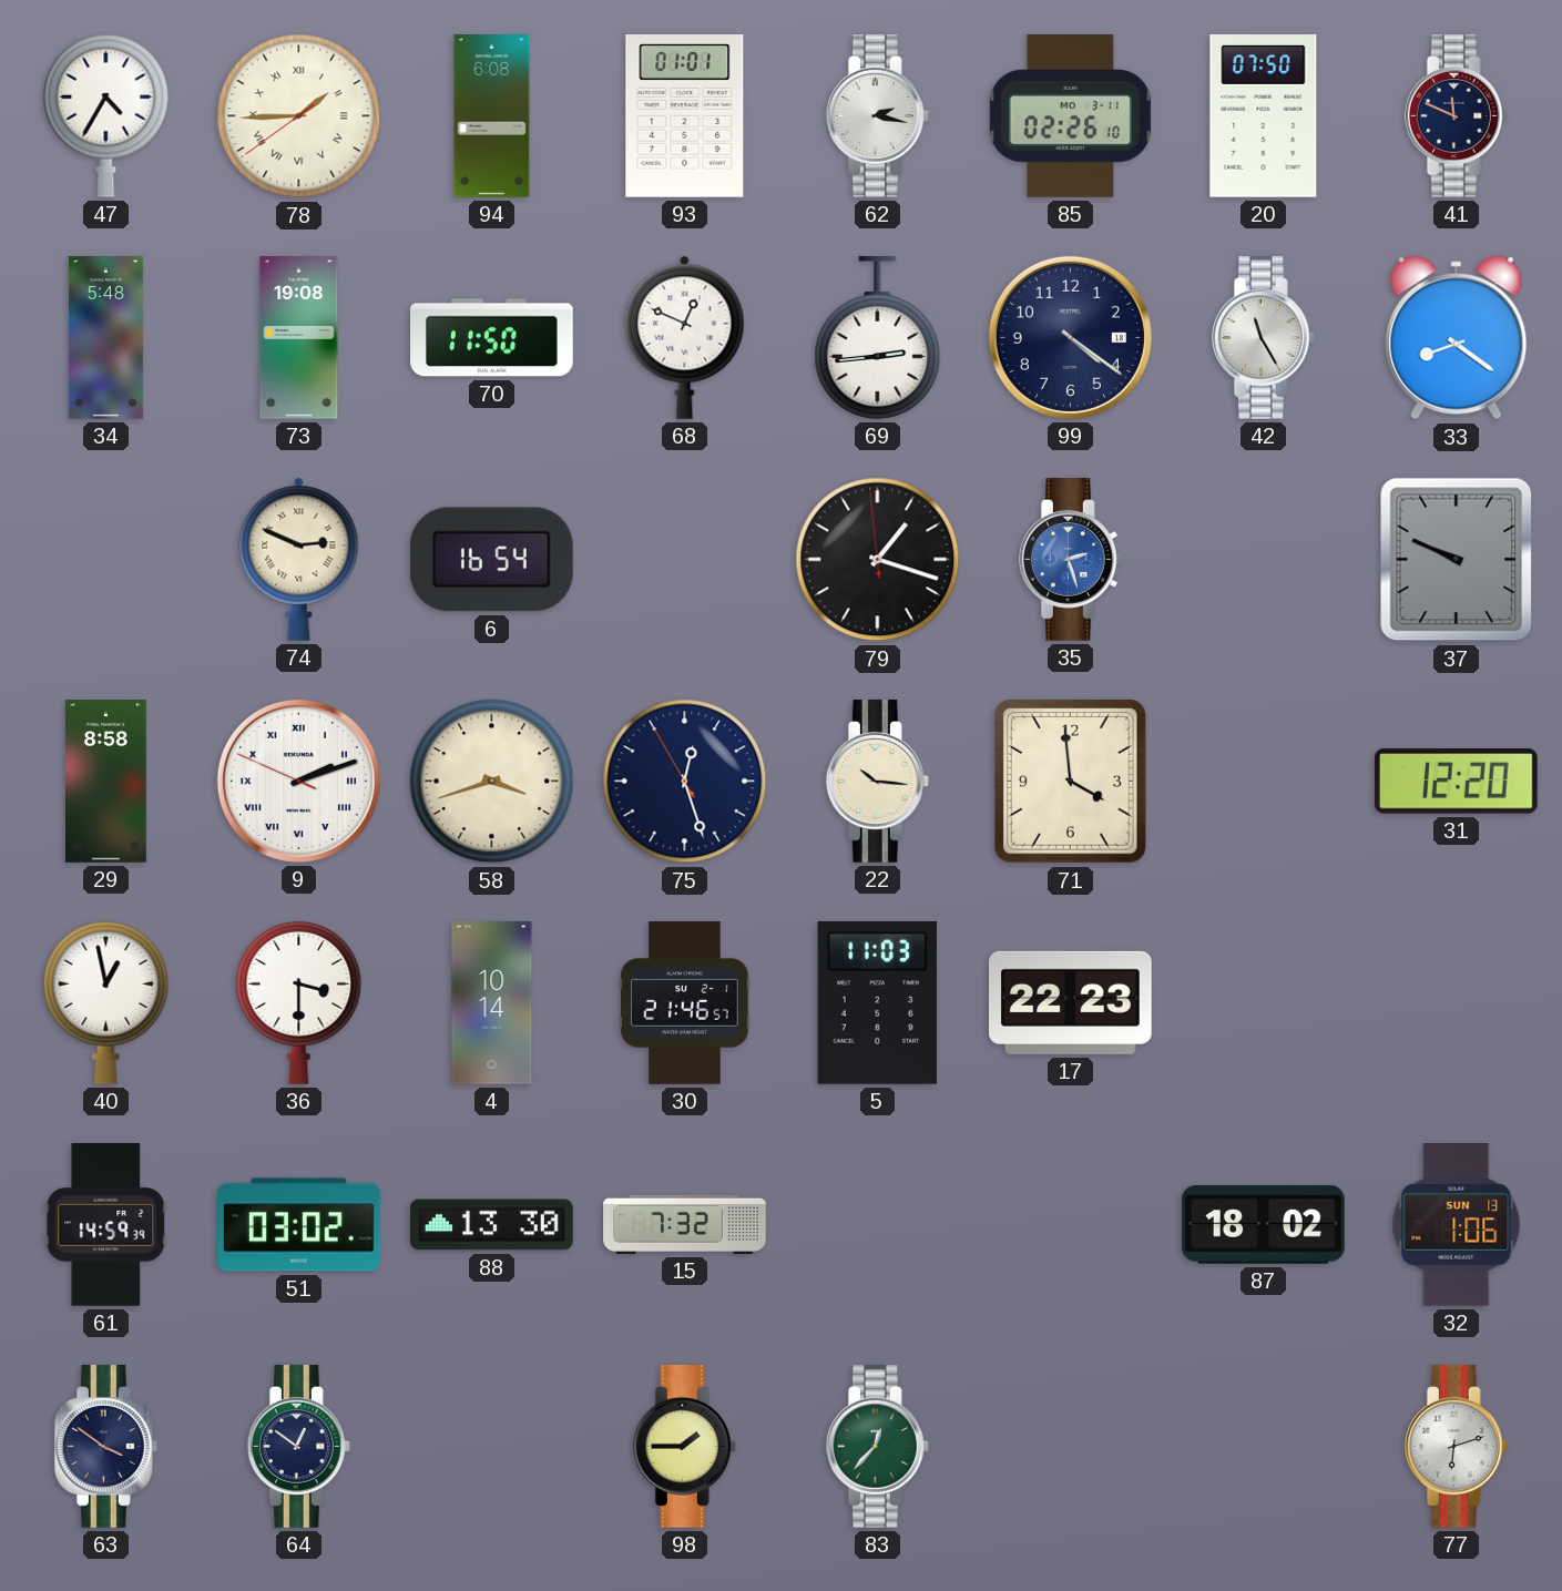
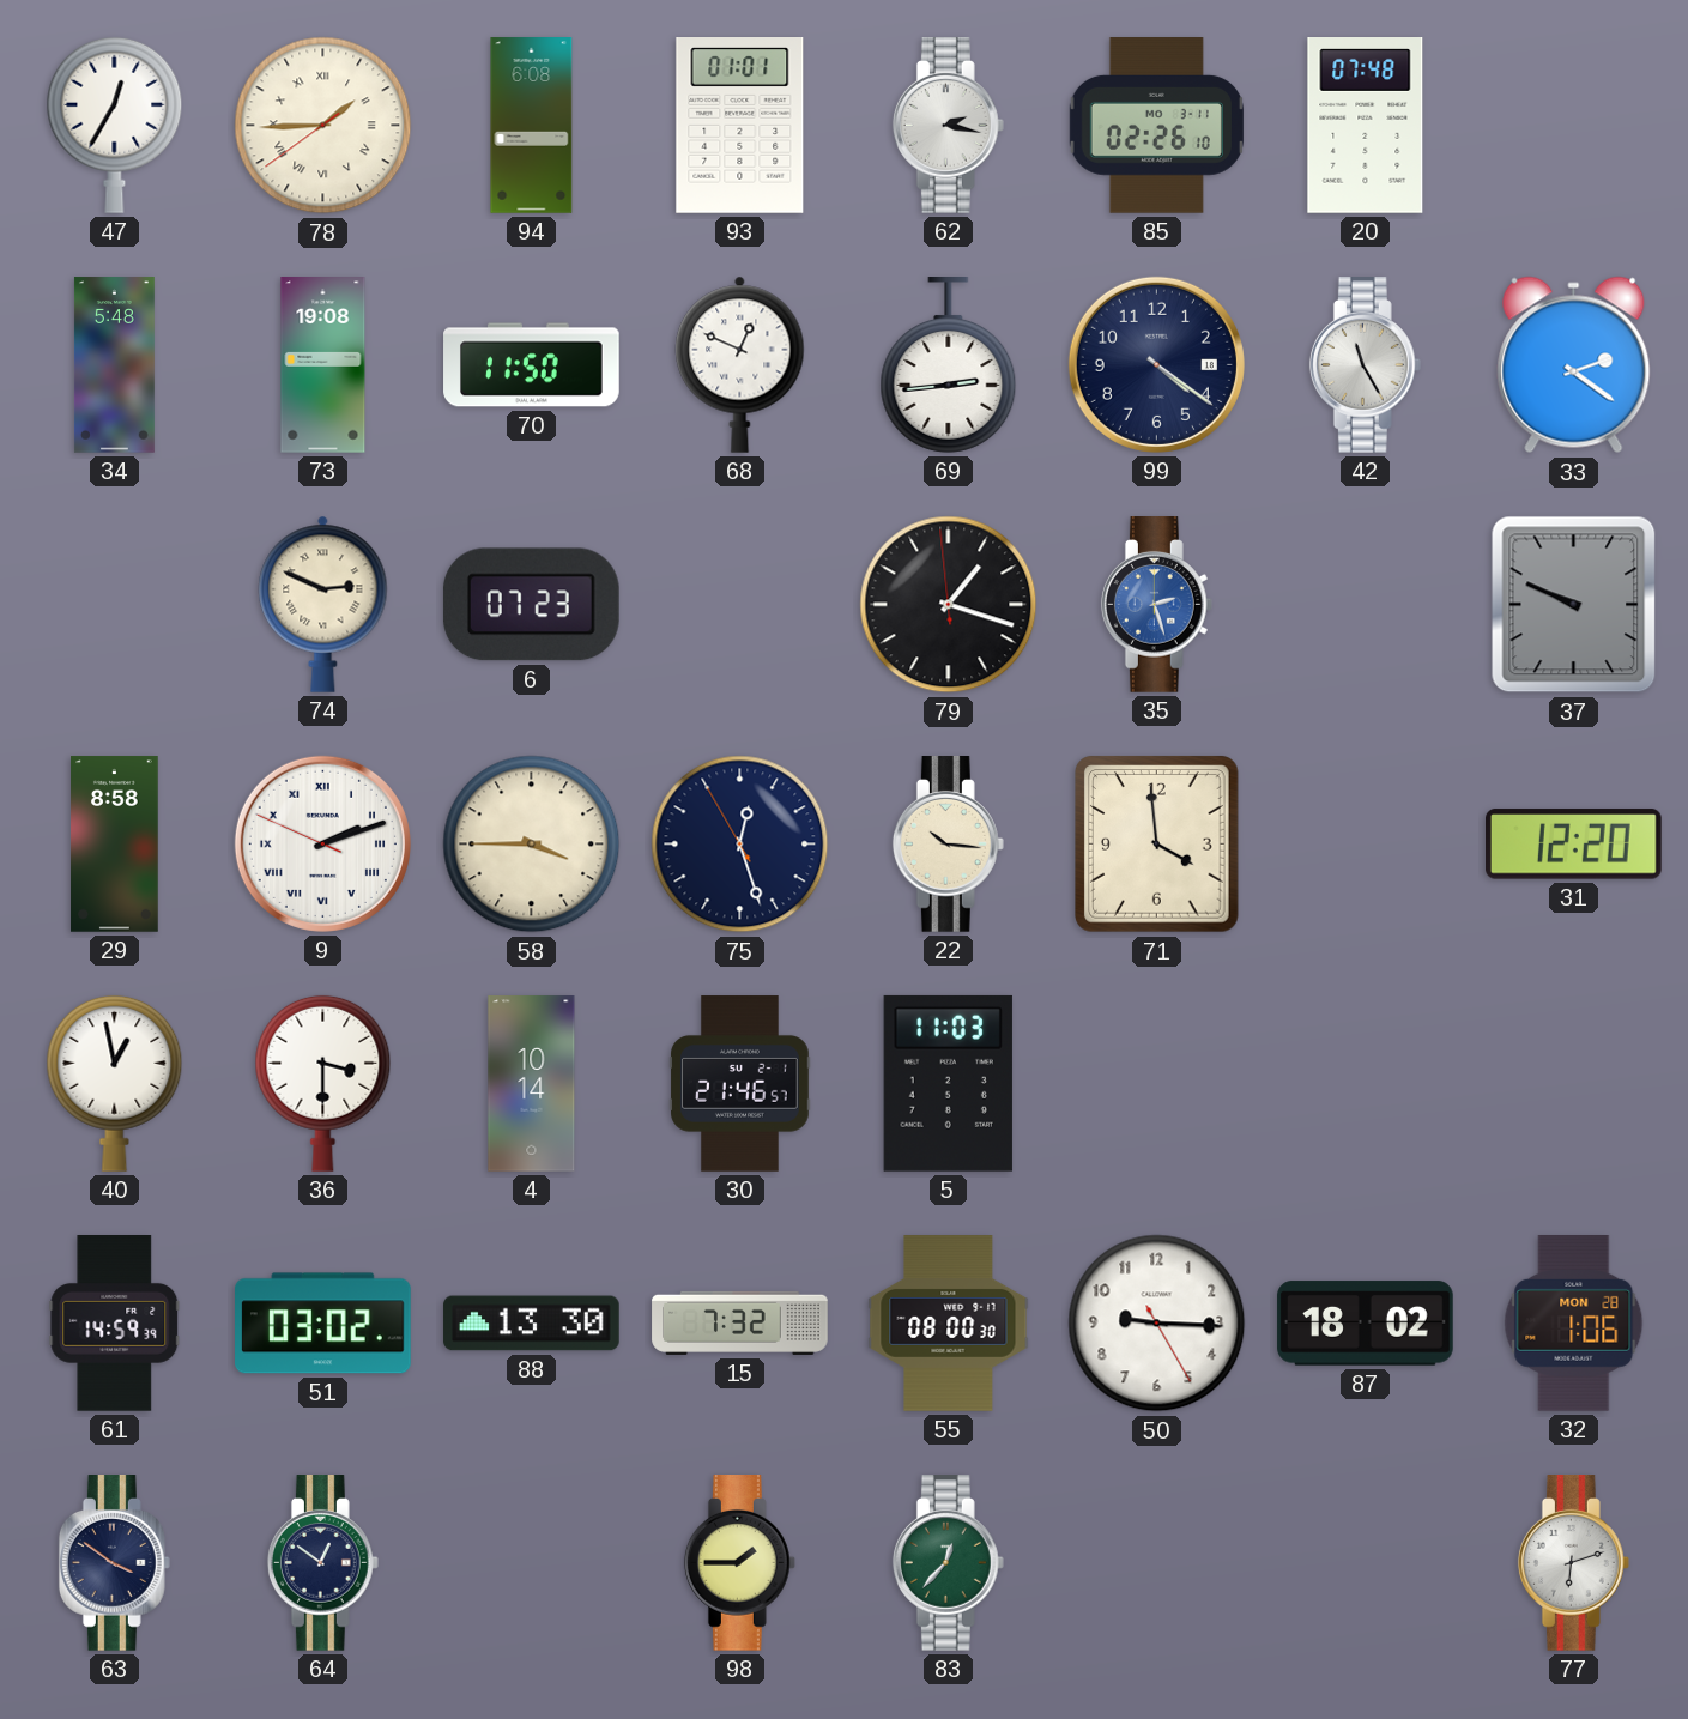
47: 4:35 -> 12:35 (115, 125)
20: 07:50 -> 07:48 (1366, 126)
41: 11:49 -> none (1456, 116)
33: 8:21 -> 2:21 (1574, 365)
6: 16:54 -> 07:23 (531, 605)
58: 3:42 -> 3:45 (532, 845)
17: 22:23 -> none (1071, 1002)
55: none -> 08:00 (949, 1324)
50: none -> 9:15 (1157, 1324)
32 date: SUN 13 -> MON 28 (1574, 1324)
